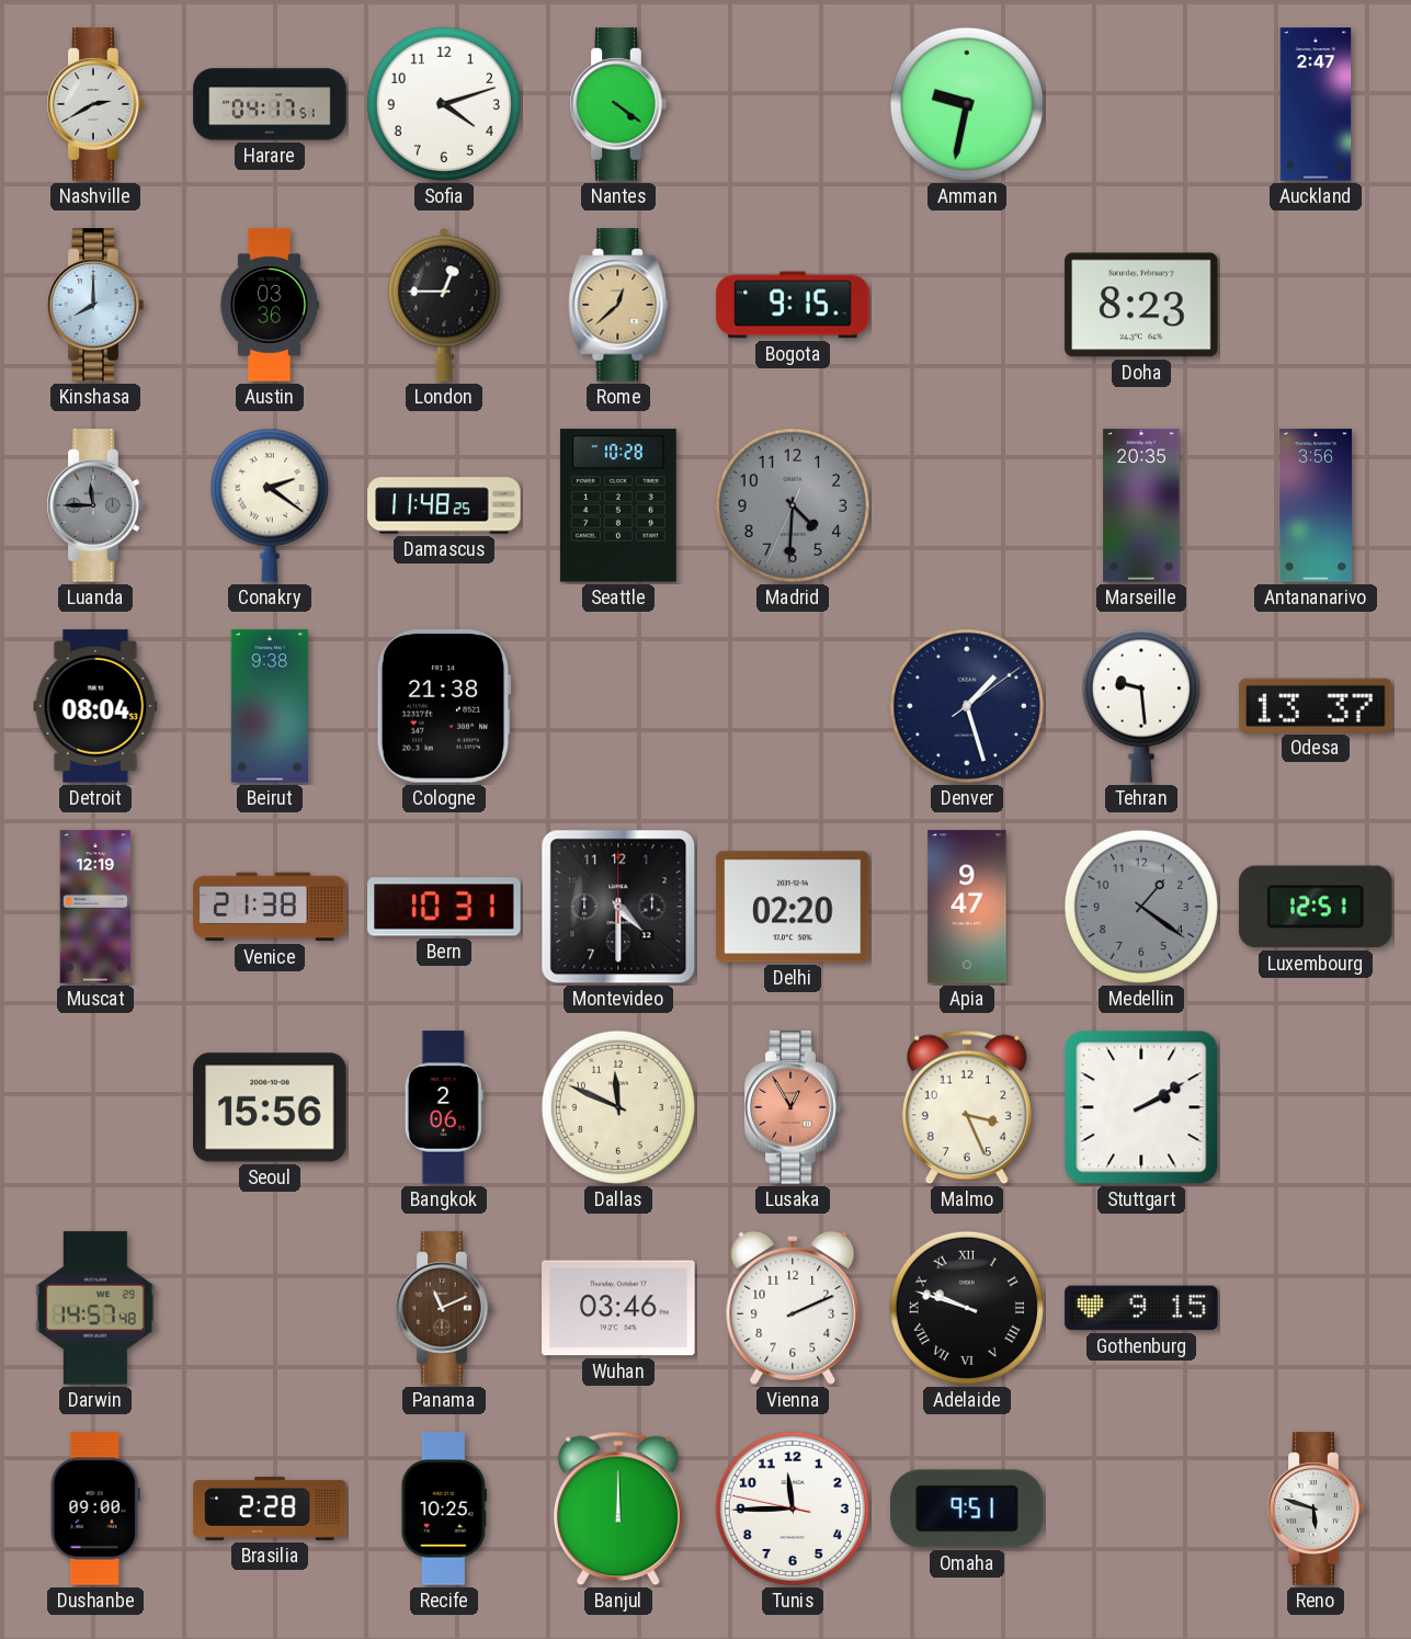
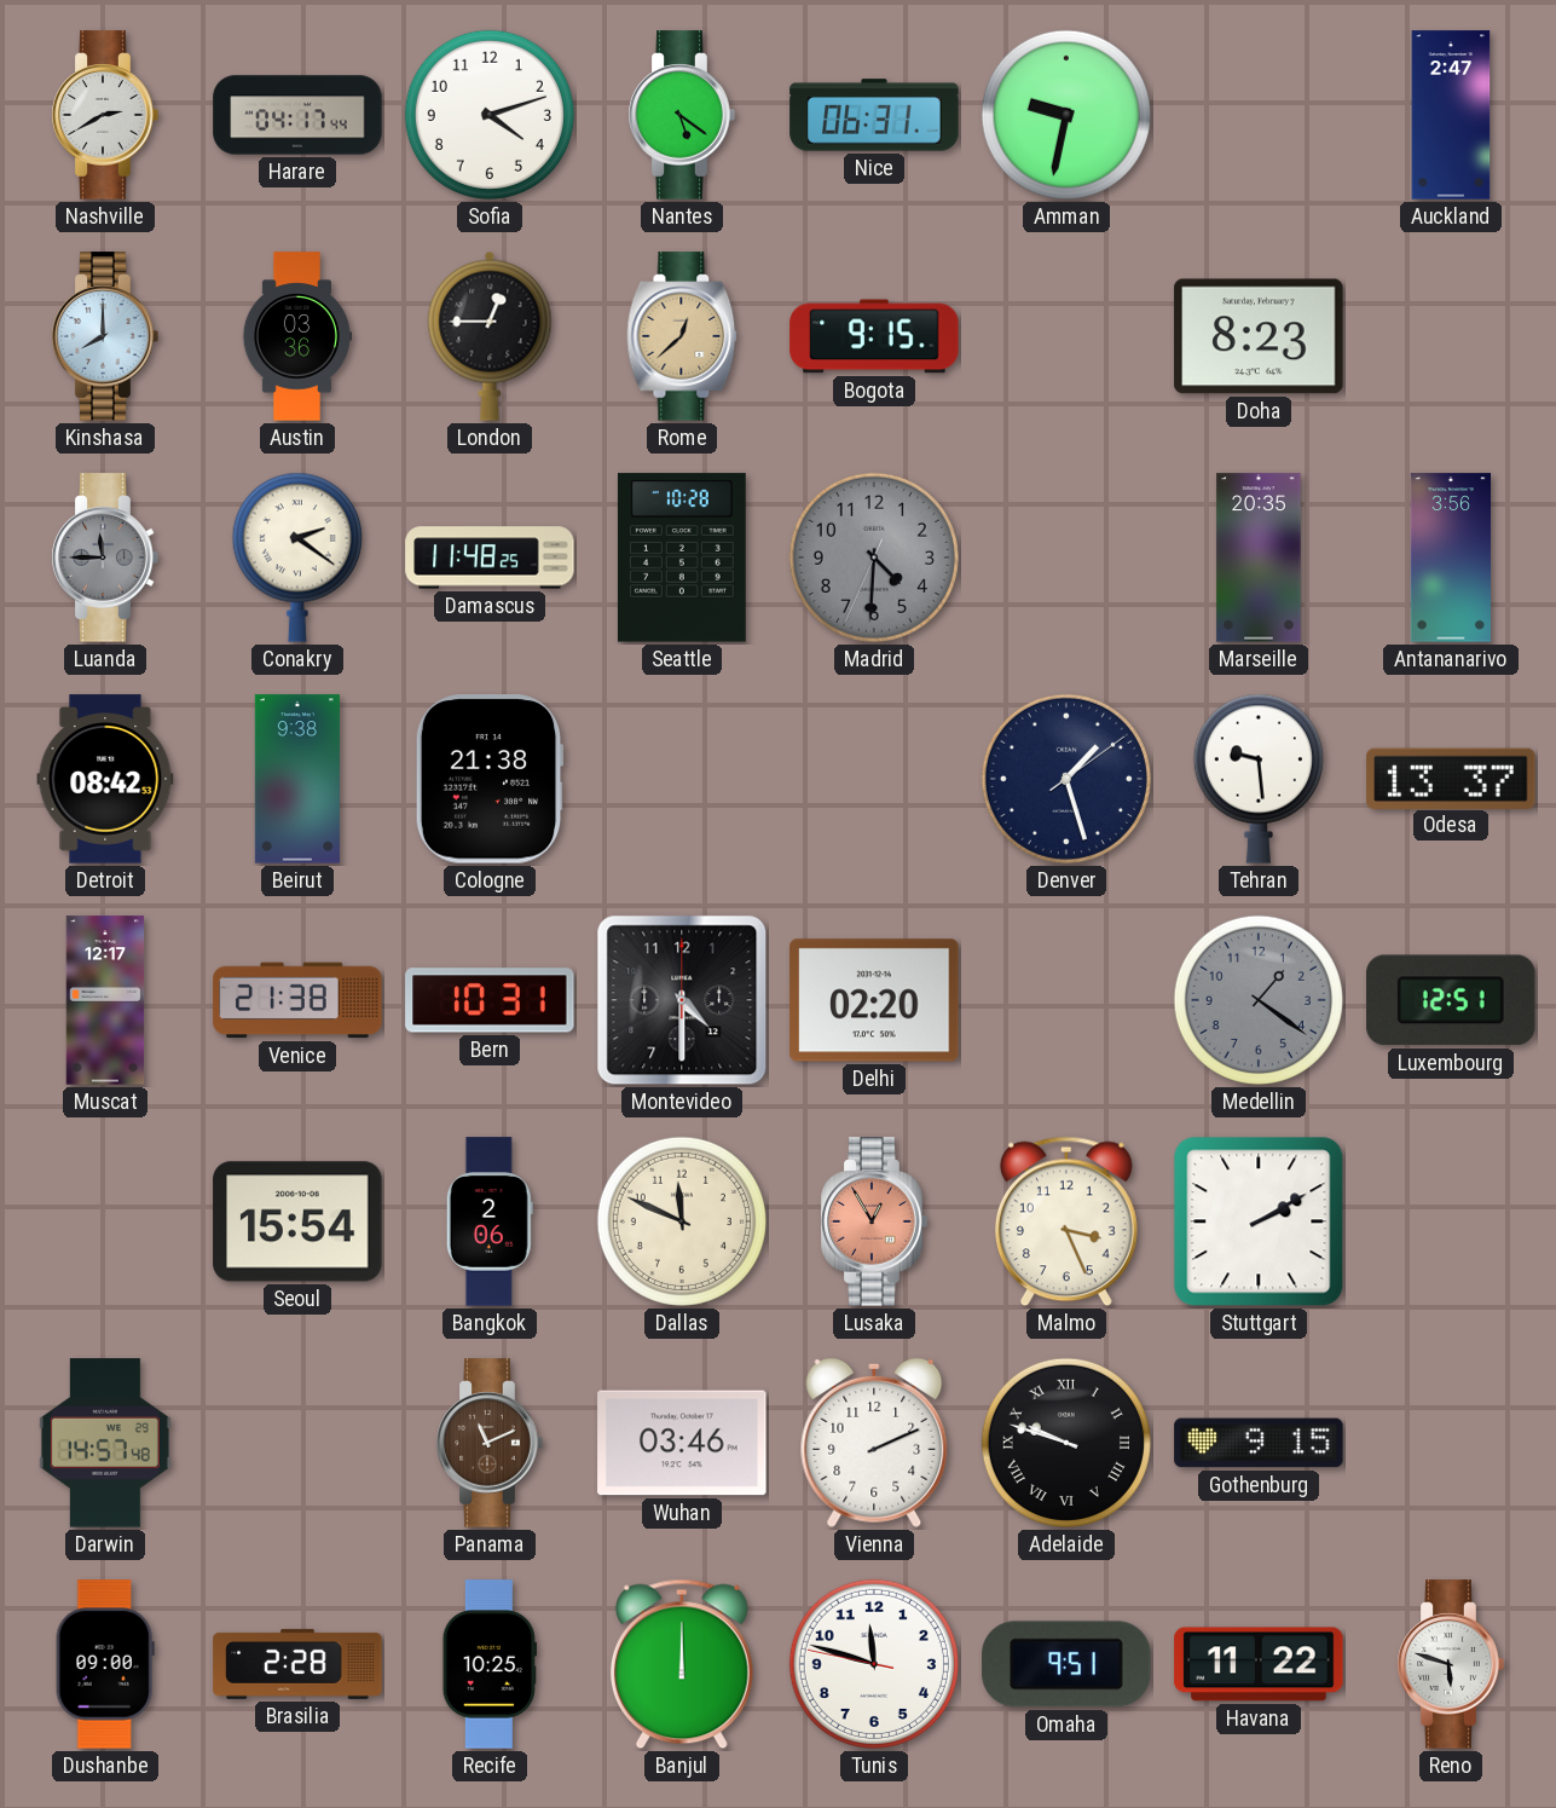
Harare: 04:17:51 -> 04:17:44 (297, 115)
Nantes: 4:21 -> 5:21 (682, 115)
Nice: none -> 06:31 (874, 115)
Detroit: 08:04 -> 08:42 (105, 779)
Muscat: 12:19 -> 12:17 (105, 1000)
Apia: 9:47 -> none (967, 907)
Seoul: 15:56 -> 15:54 (297, 1221)
Tunis: 11:44 -> 11:47 (874, 1664)
Havana: none -> 11:22 (1259, 1664)
